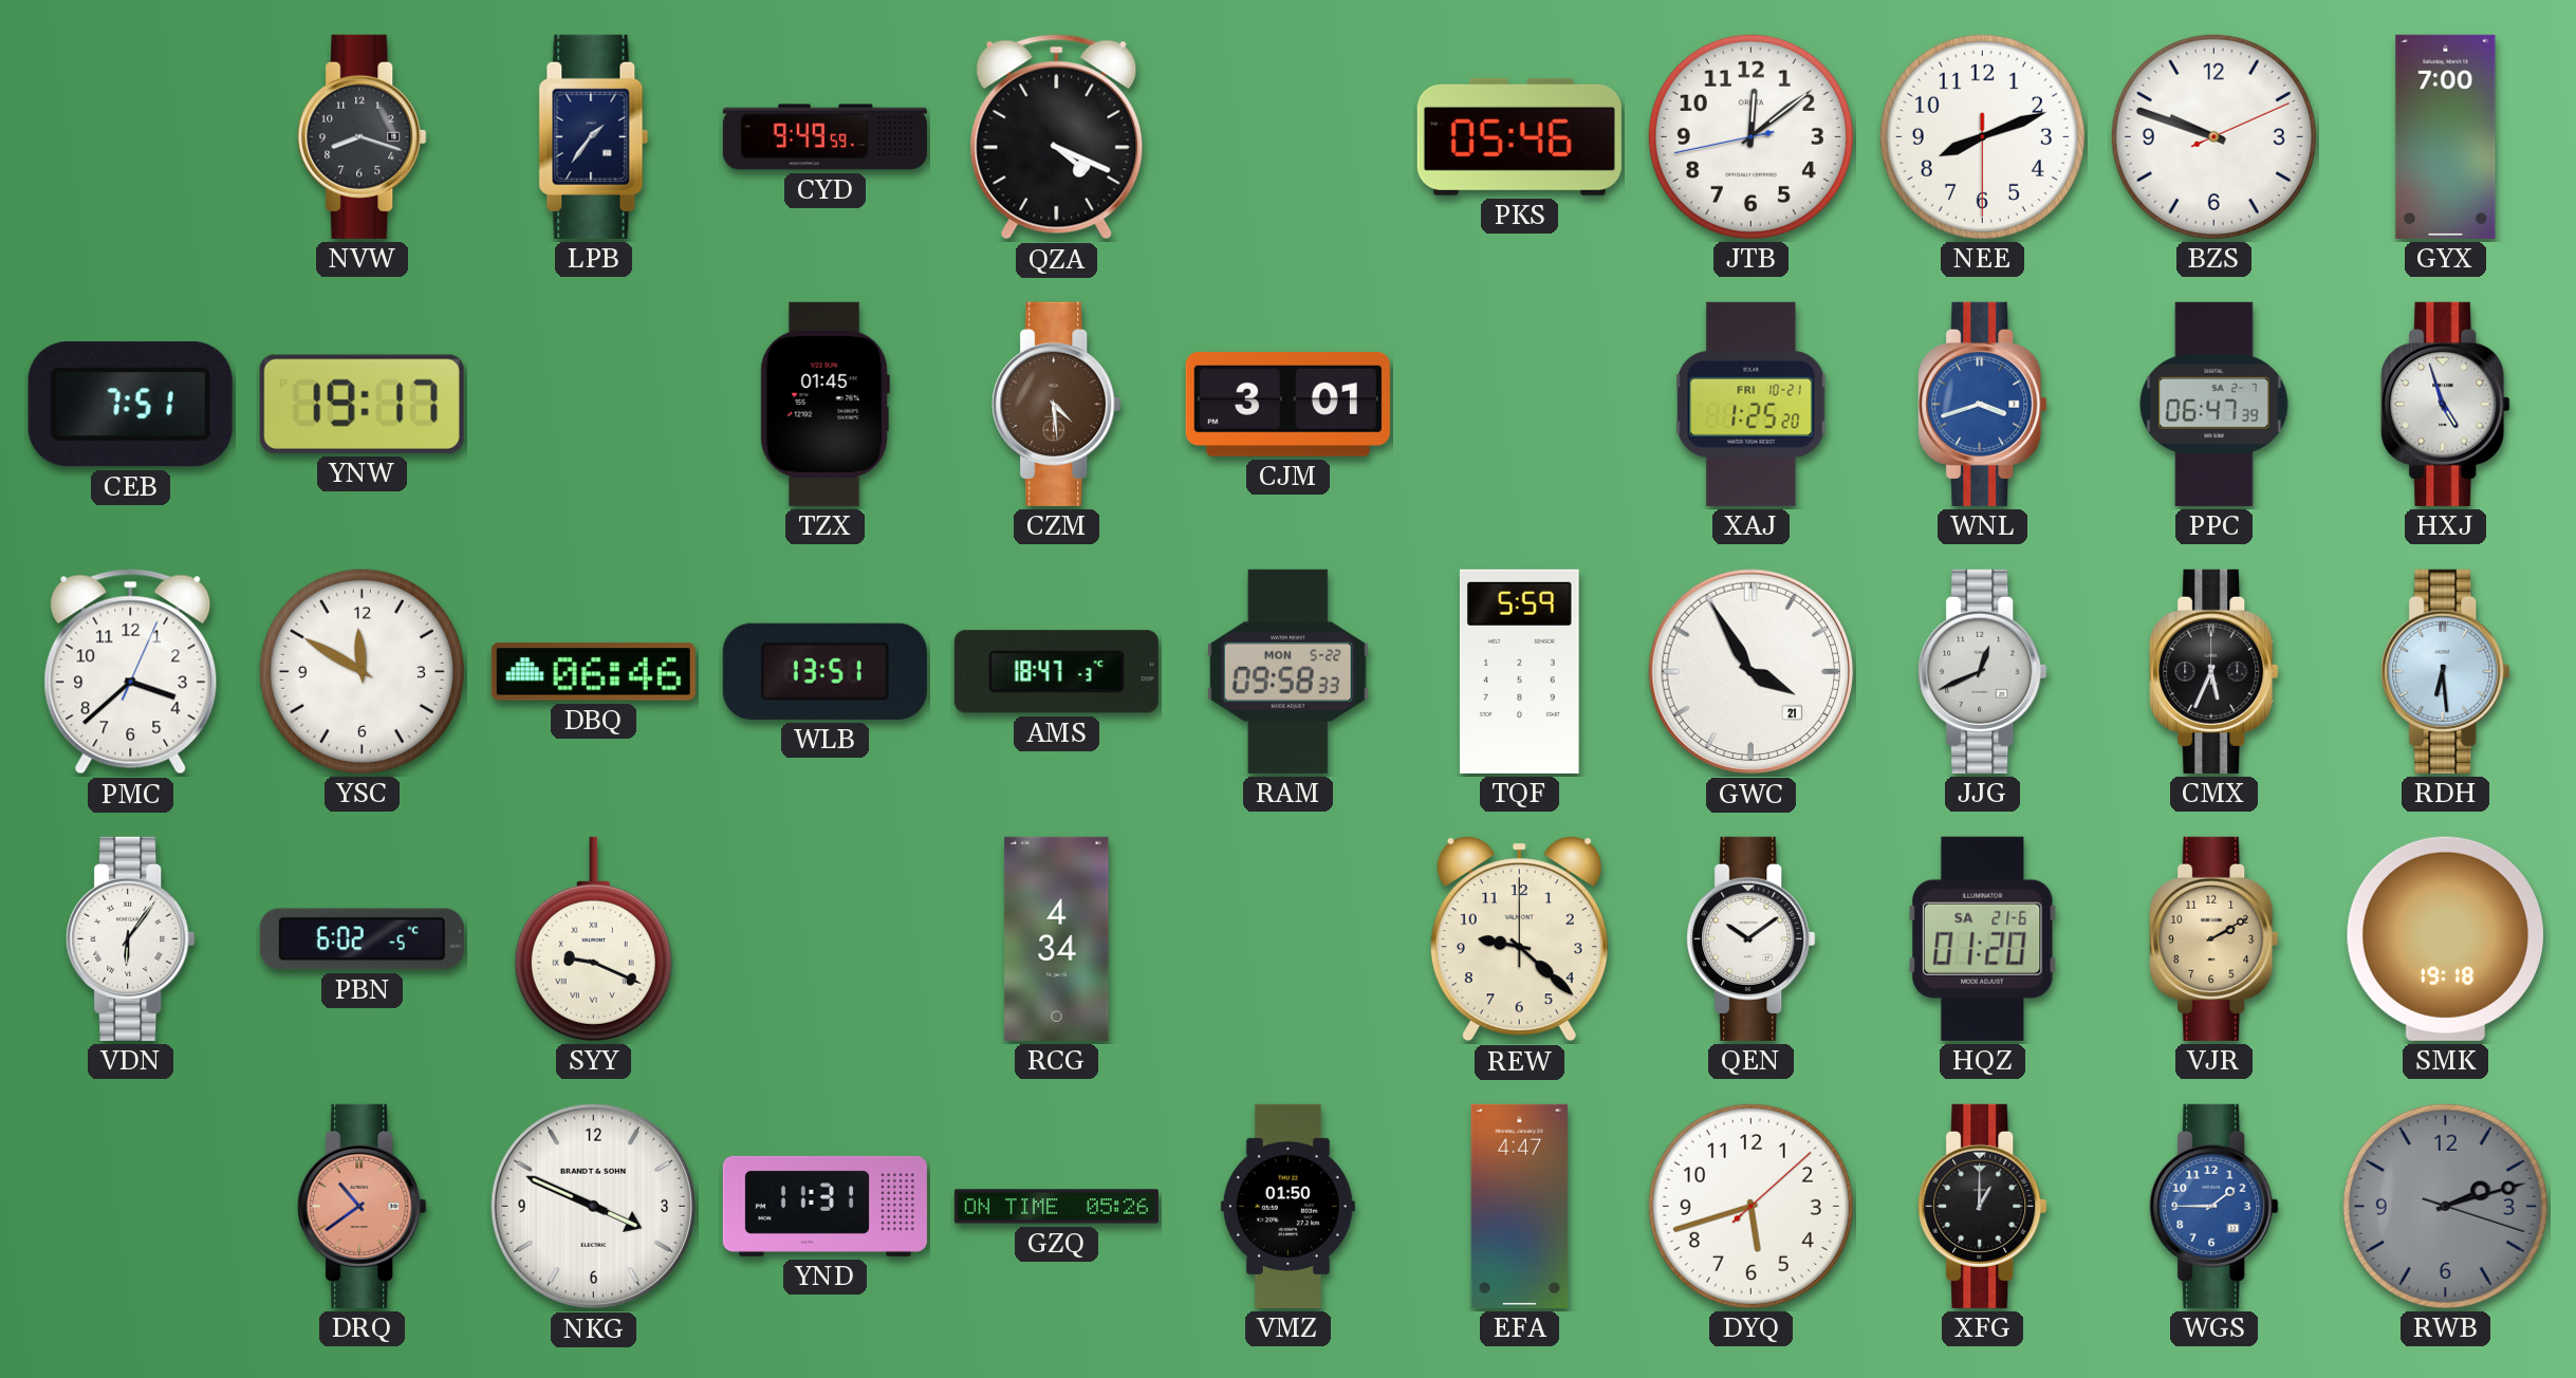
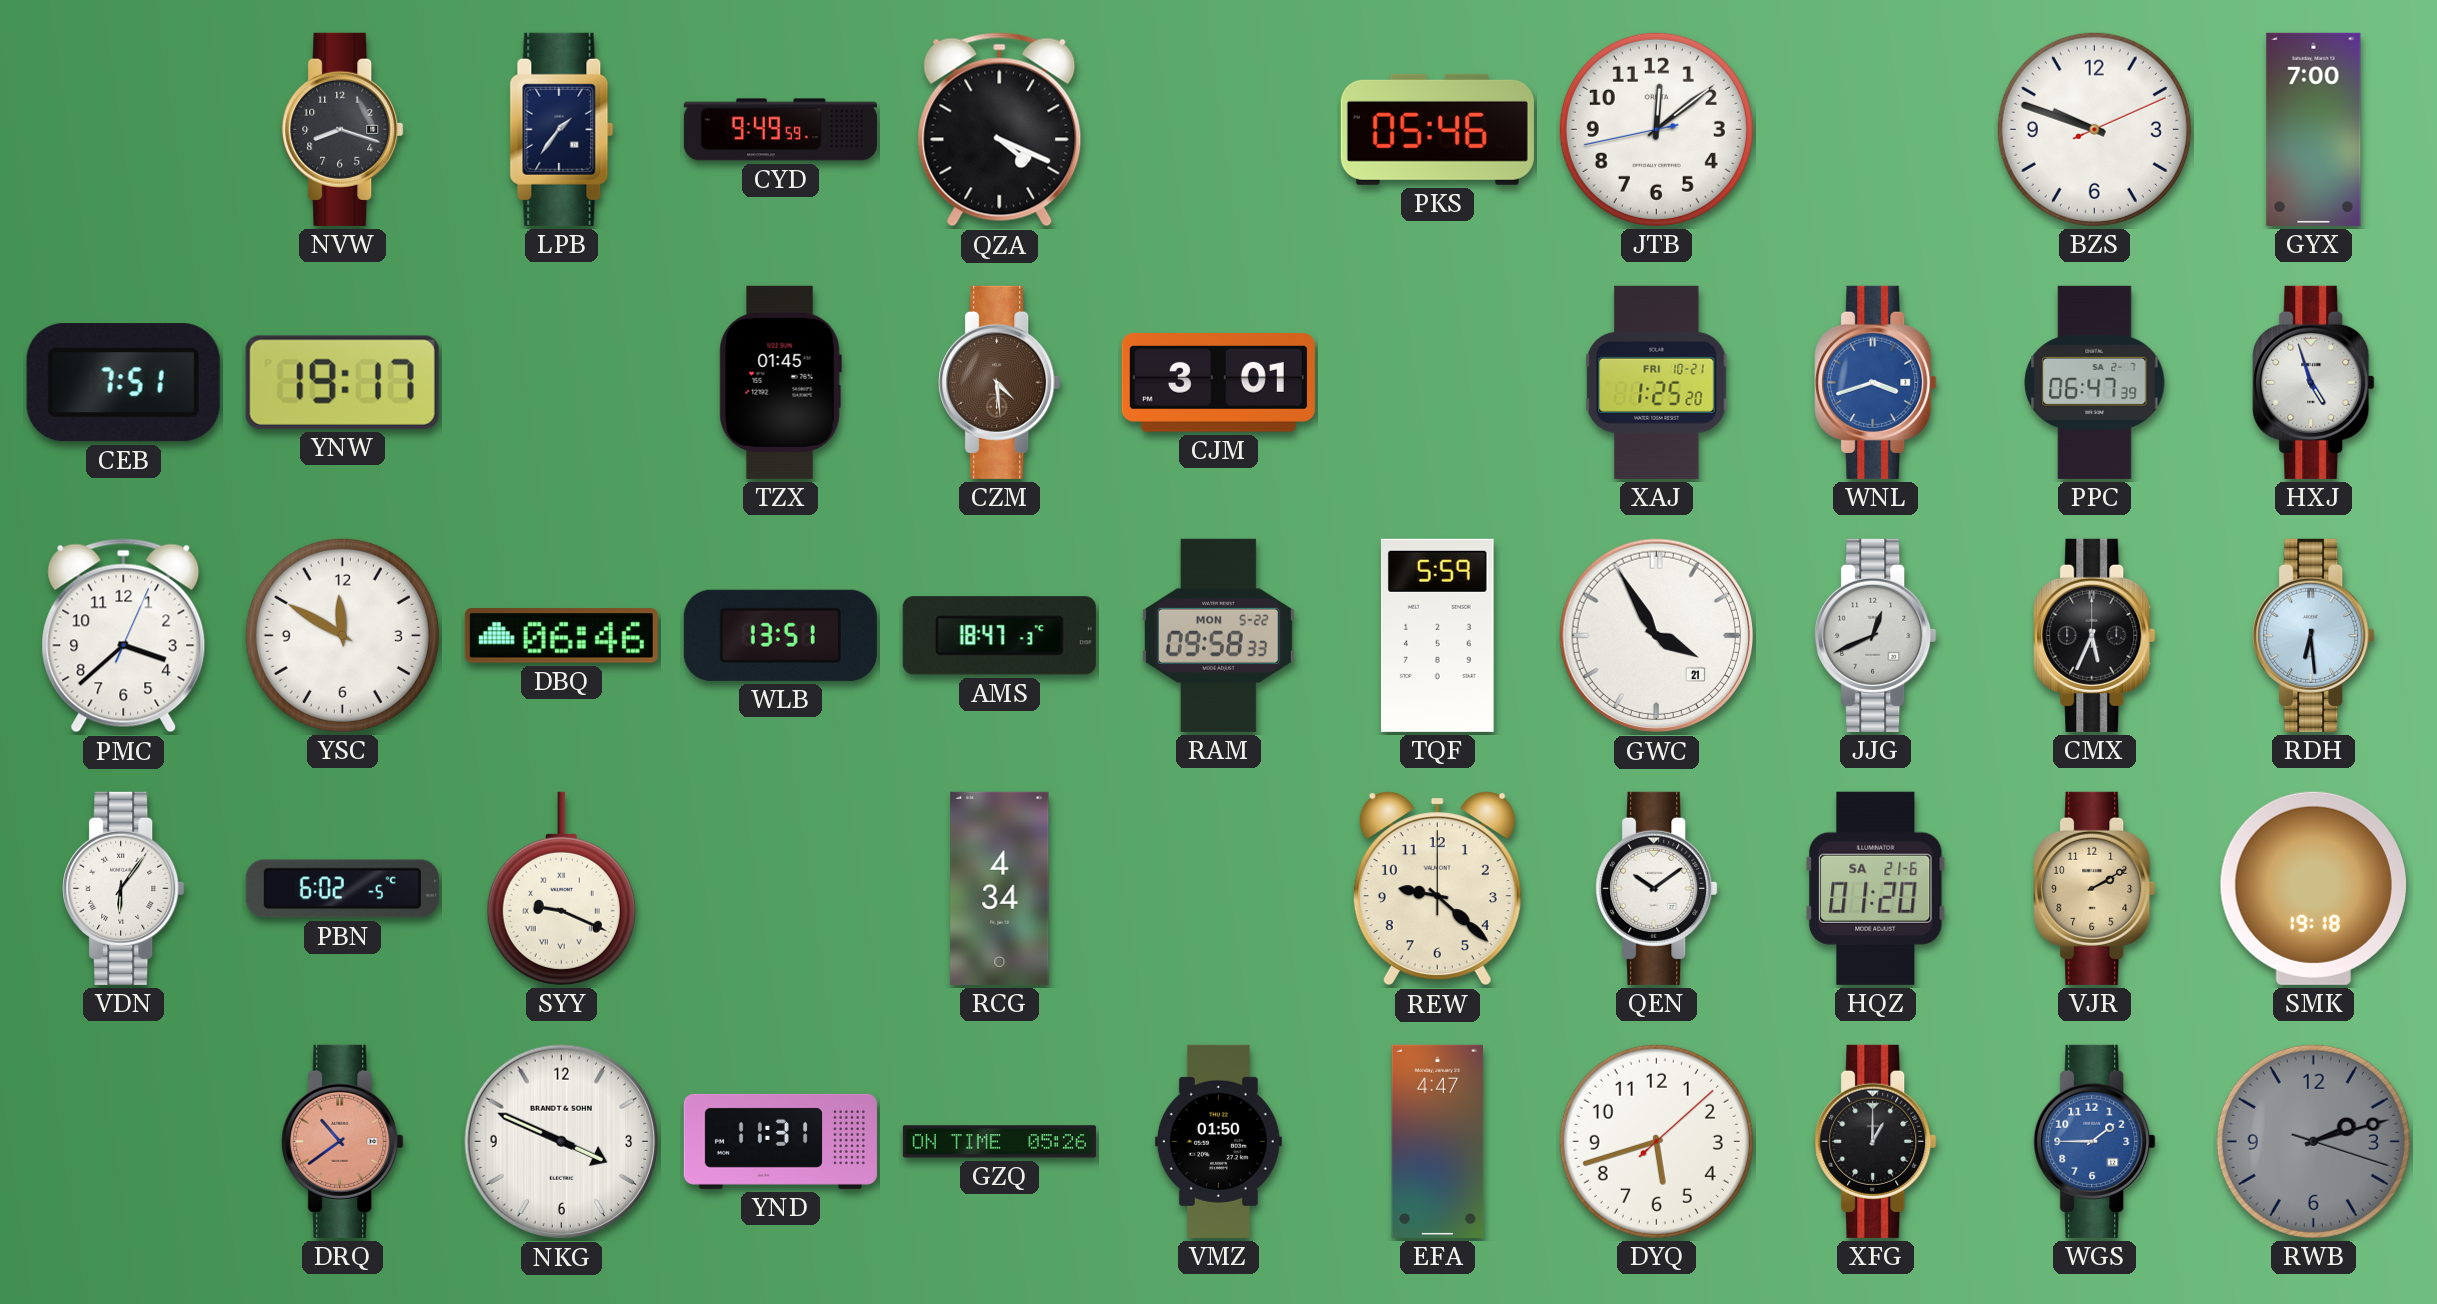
NEE: 8:11 -> none (1982, 136)
